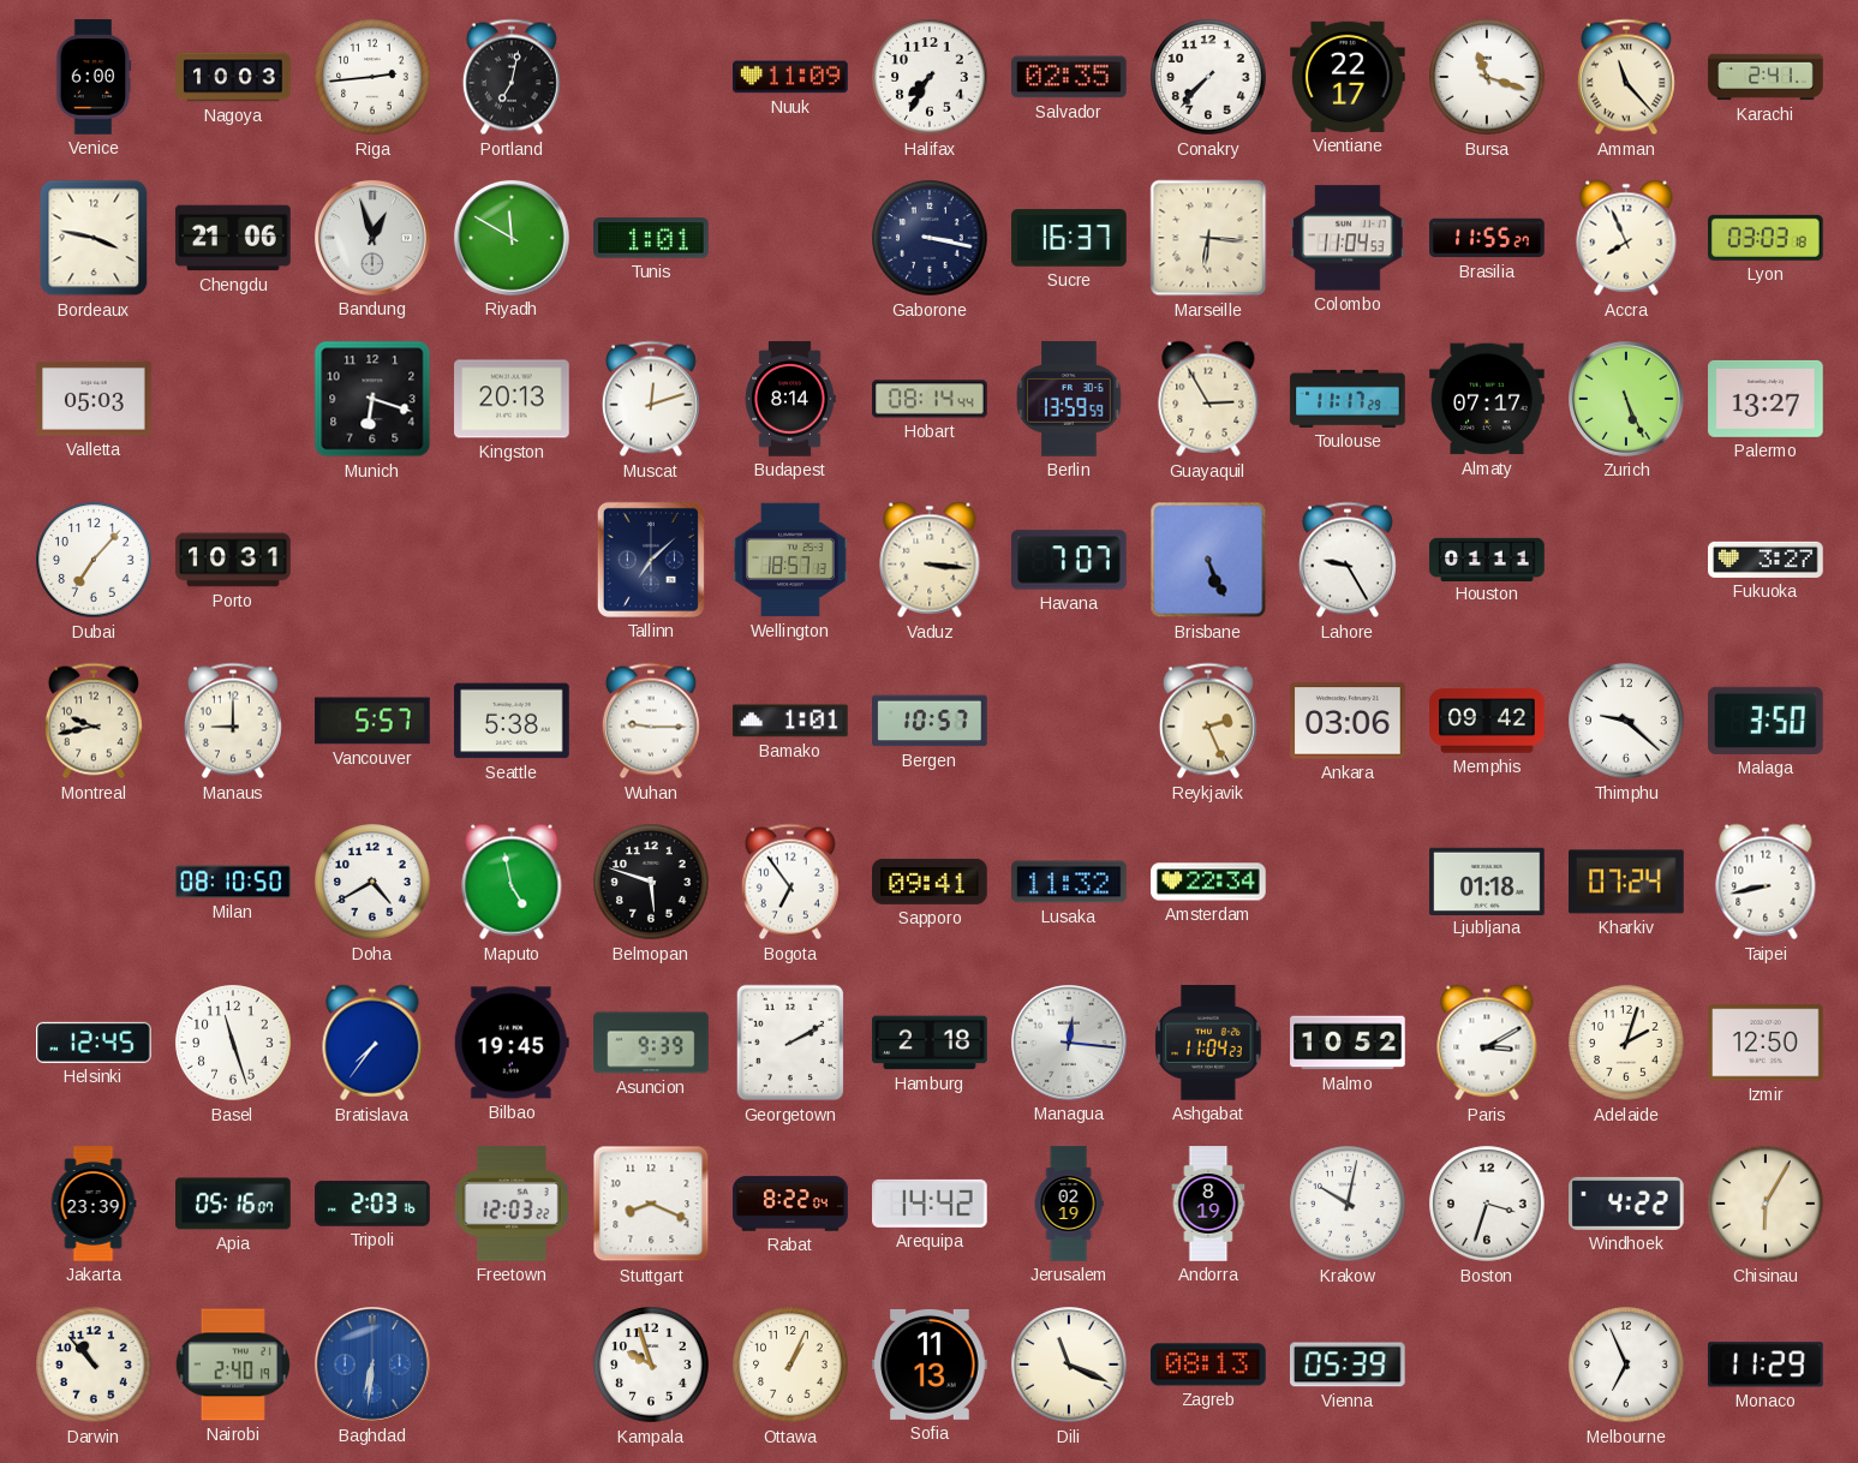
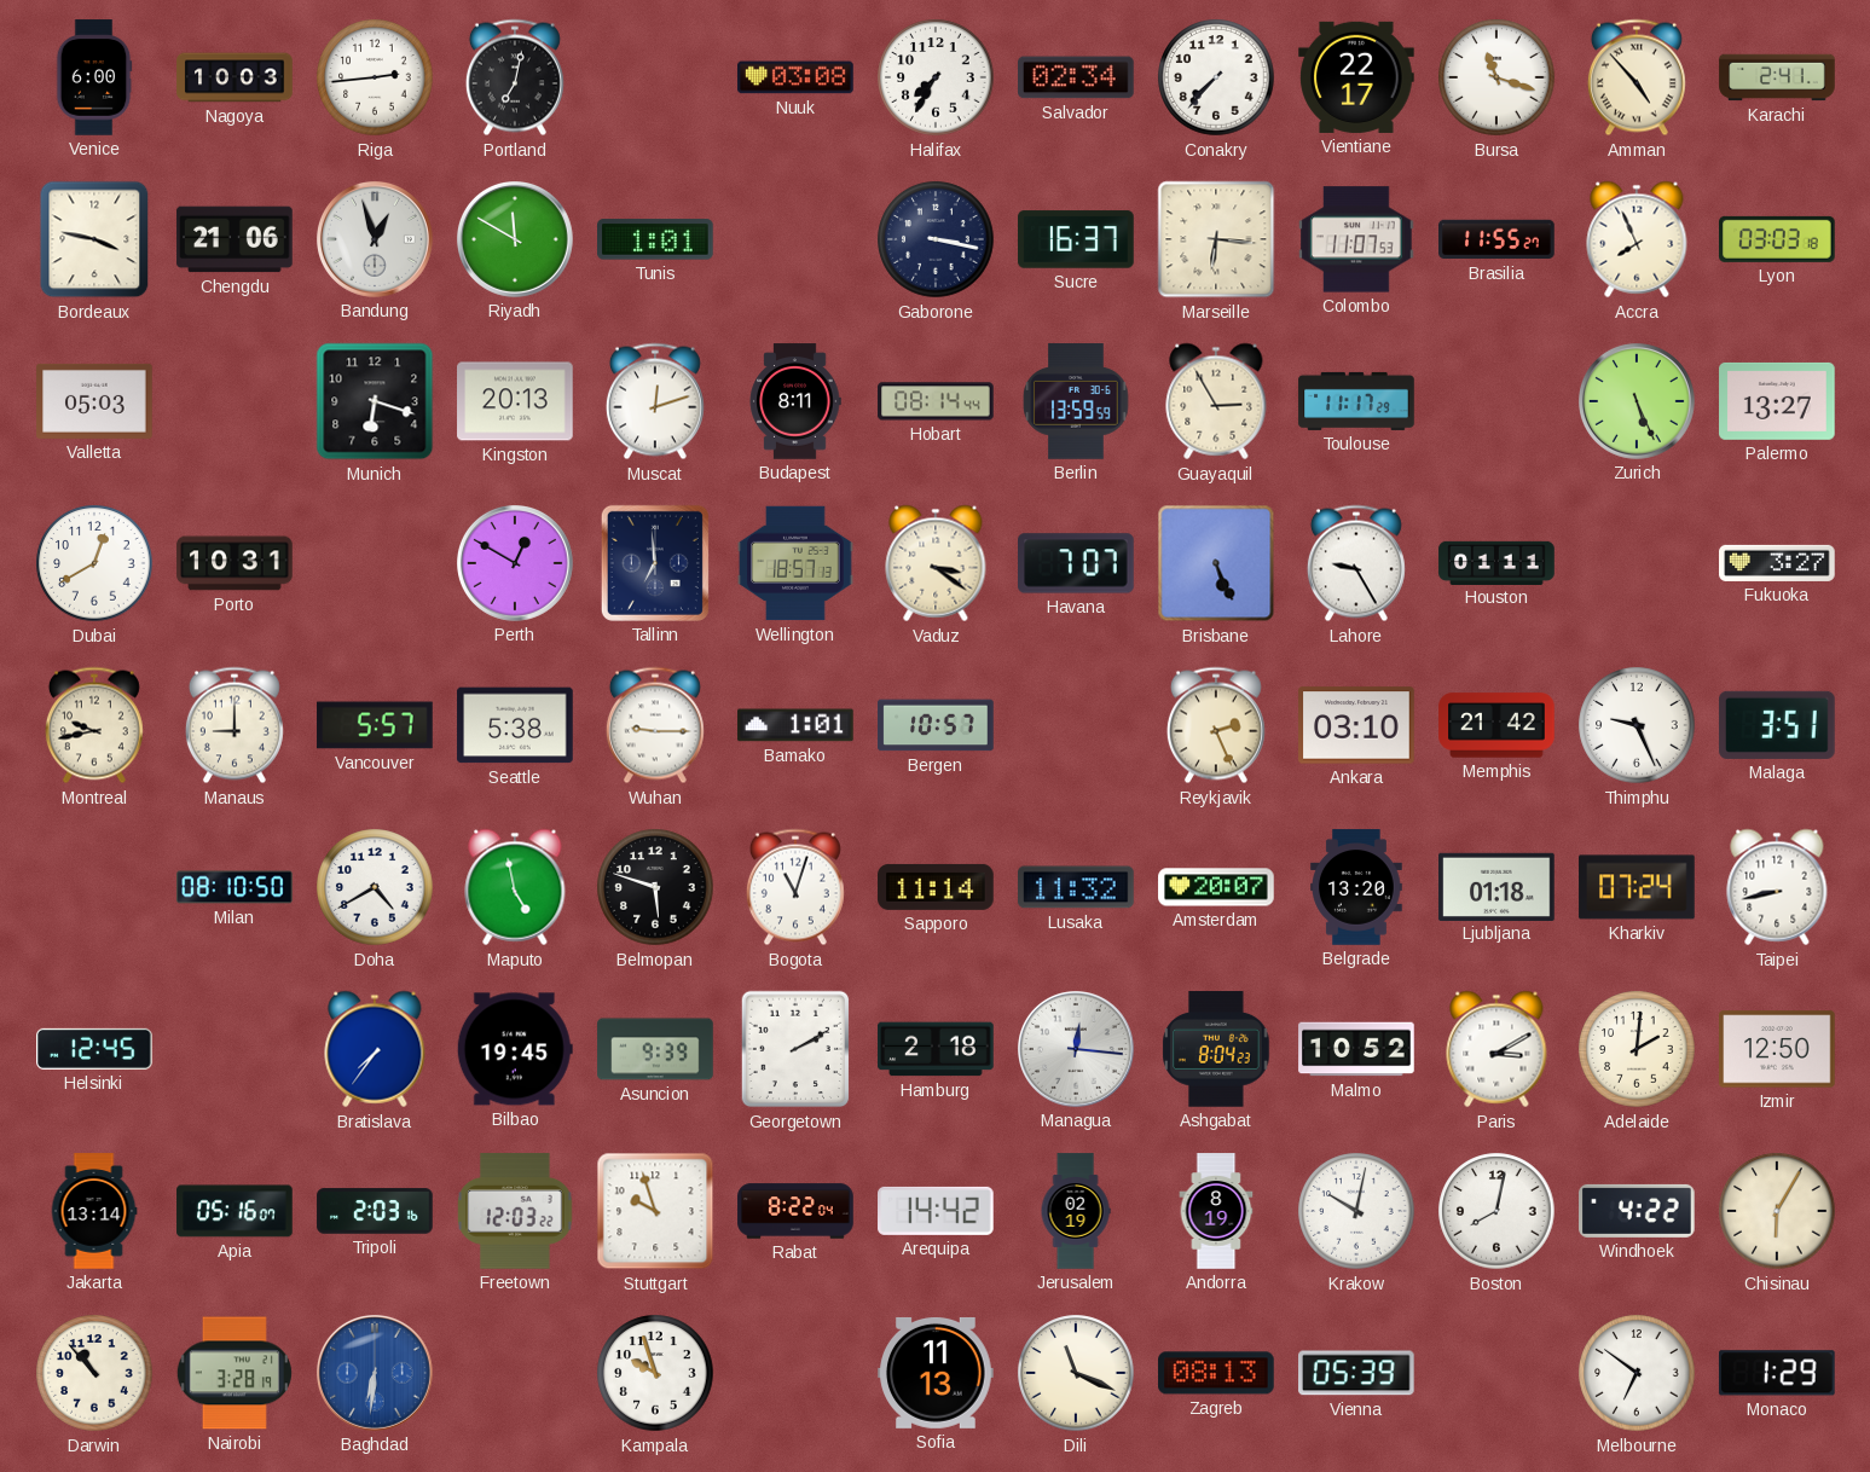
Nuuk: 11:09 -> 03:08 (795, 77)
Salvador: 02:35 -> 02:34 (1076, 77)
Amman: 11:23 -> 4:53 (1637, 77)
Colombo: 11:04 -> 11:07 (1356, 239)
Budapest: 8:14 -> 8:11 (795, 401)
Almaty: 07:17 -> none (1487, 399)
Dubai: 7:07 -> 12:40 (94, 563)
Perth: none -> 12:50 (516, 564)
Tallinn: 7:08 -> 6:59 (655, 563)
Vaduz: 3:16 -> 3:21 (936, 563)
Ankara: 03:06 -> 03:10 (1356, 725)
Memphis: 09:42 -> 21:42 (1496, 725)
Thimphu: 9:22 -> 9:26 (1637, 725)
Malaga: 3:50 -> 3:51 (1777, 725)
Bogota: 6:54 -> 11:03 (795, 887)
Sapporo: 09:41 -> 11:14 (936, 887)
Amsterdam: 22:34 -> 20:07 (1216, 887)
Belgrade: none -> 13:20 (1357, 887)
Basel: 11:27 -> none (233, 1043)
Ashgabat: 11:04 -> 8:04 (1216, 1049)
Adelaide: 2:03 -> 2:01 (1637, 1049)
Jakarta: 23:39 -> 13:14 (94, 1211)
Stuttgart: 8:19 -> 9:57 (655, 1211)
Boston: 3:33 -> 8:02 (1496, 1211)
Nairobi: 2:40 -> 3:28 (235, 1373)
Ottawa: 1:04 -> none (790, 1365)
Melbourne: 6:56 -> 6:51 (1637, 1373)
Monaco: 11:29 -> 1:29 (1777, 1373)
